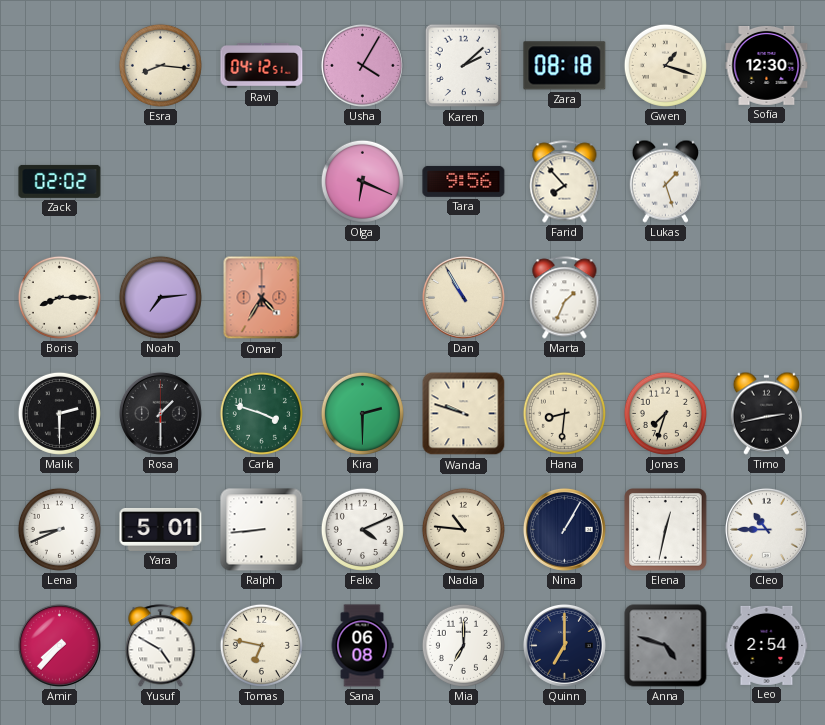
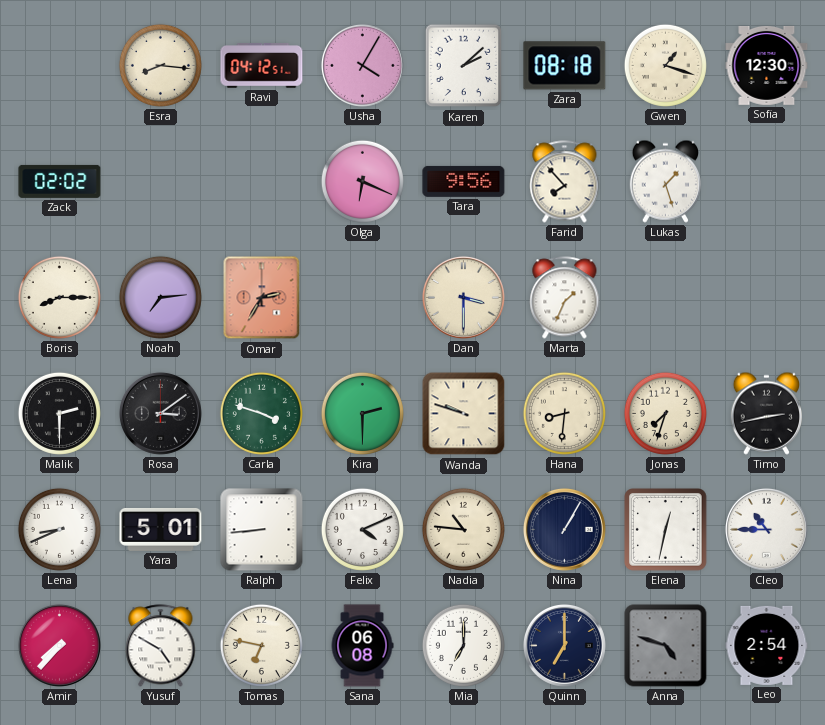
Omar: 4:35 -> 2:35 (262, 298)
Dan: 10:55 -> 3:30 (463, 297)
Rosa: 1:30 -> 3:09 (160, 413)
